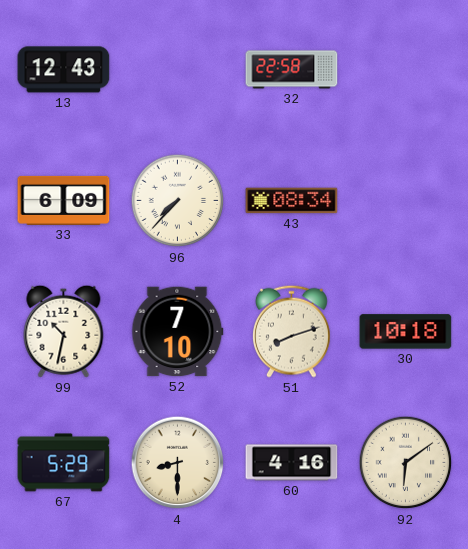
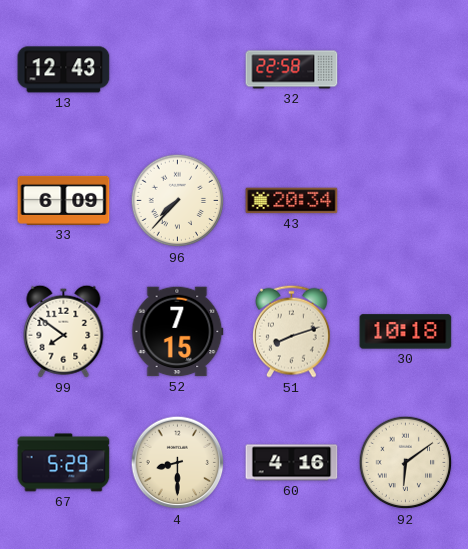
43: 08:34 -> 20:34 (292, 201)
99: 10:32 -> 7:51 (64, 331)
52: 7:10 -> 7:15 (178, 332)
